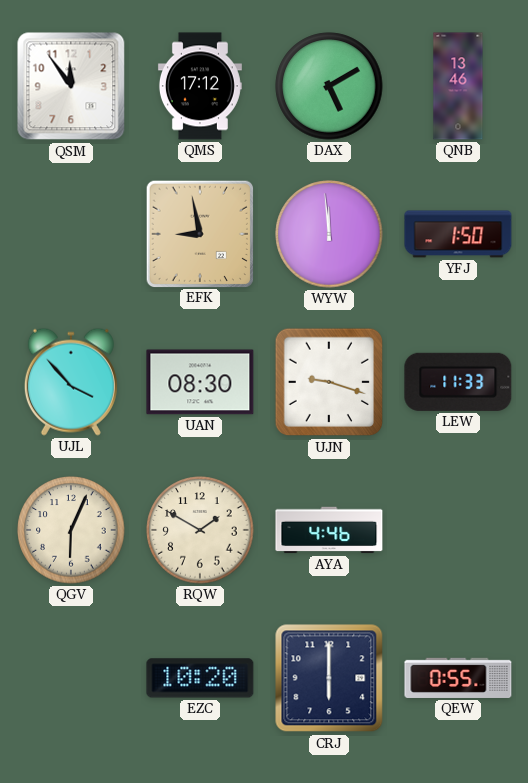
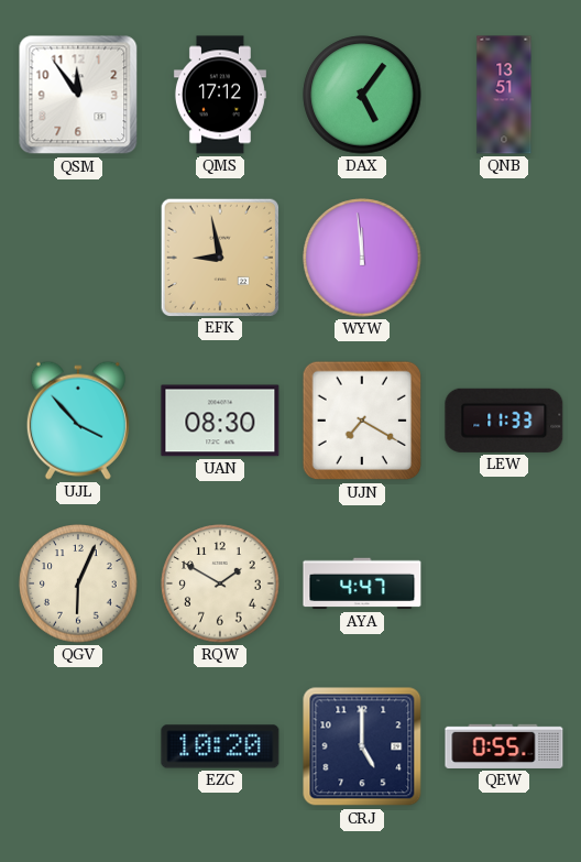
DAX: 5:10 -> 5:06 (362, 95)
QNB: 13:46 -> 13:51 (504, 95)
YFJ: 1:50 -> none (458, 234)
UJN: 9:18 -> 7:20 (362, 421)
AYA: 4:46 -> 4:47 (362, 583)
CRJ: 6:00 -> 5:00 (362, 746)
